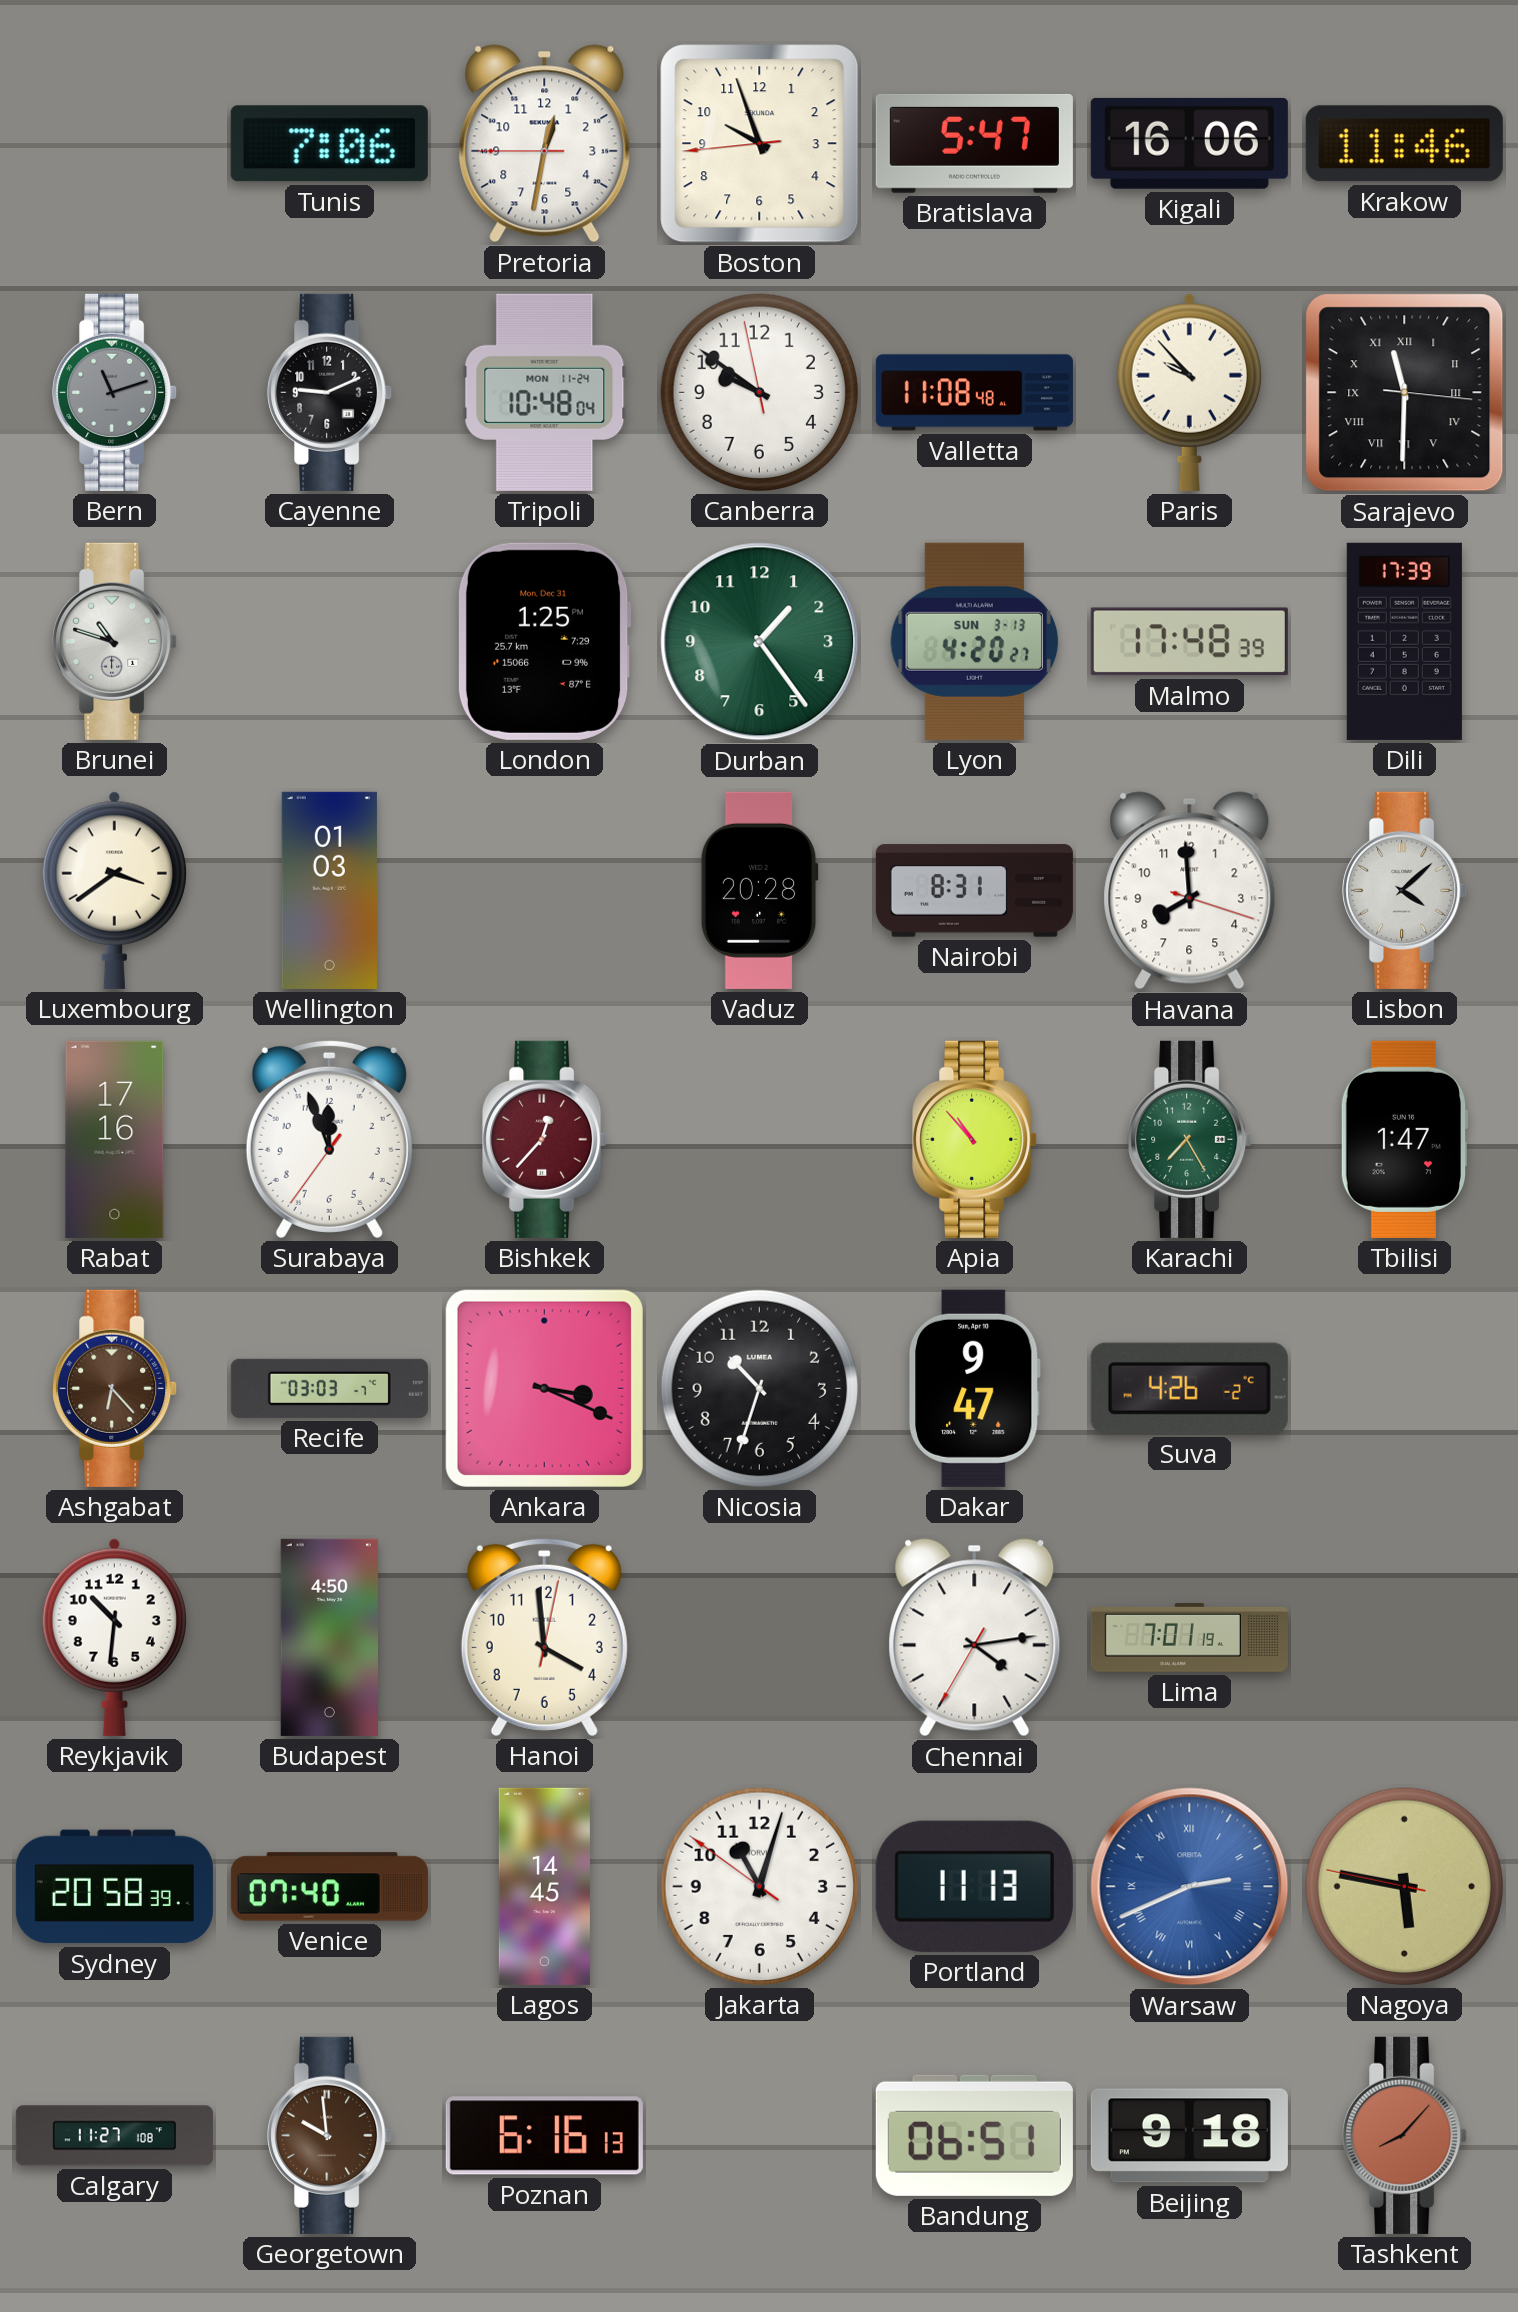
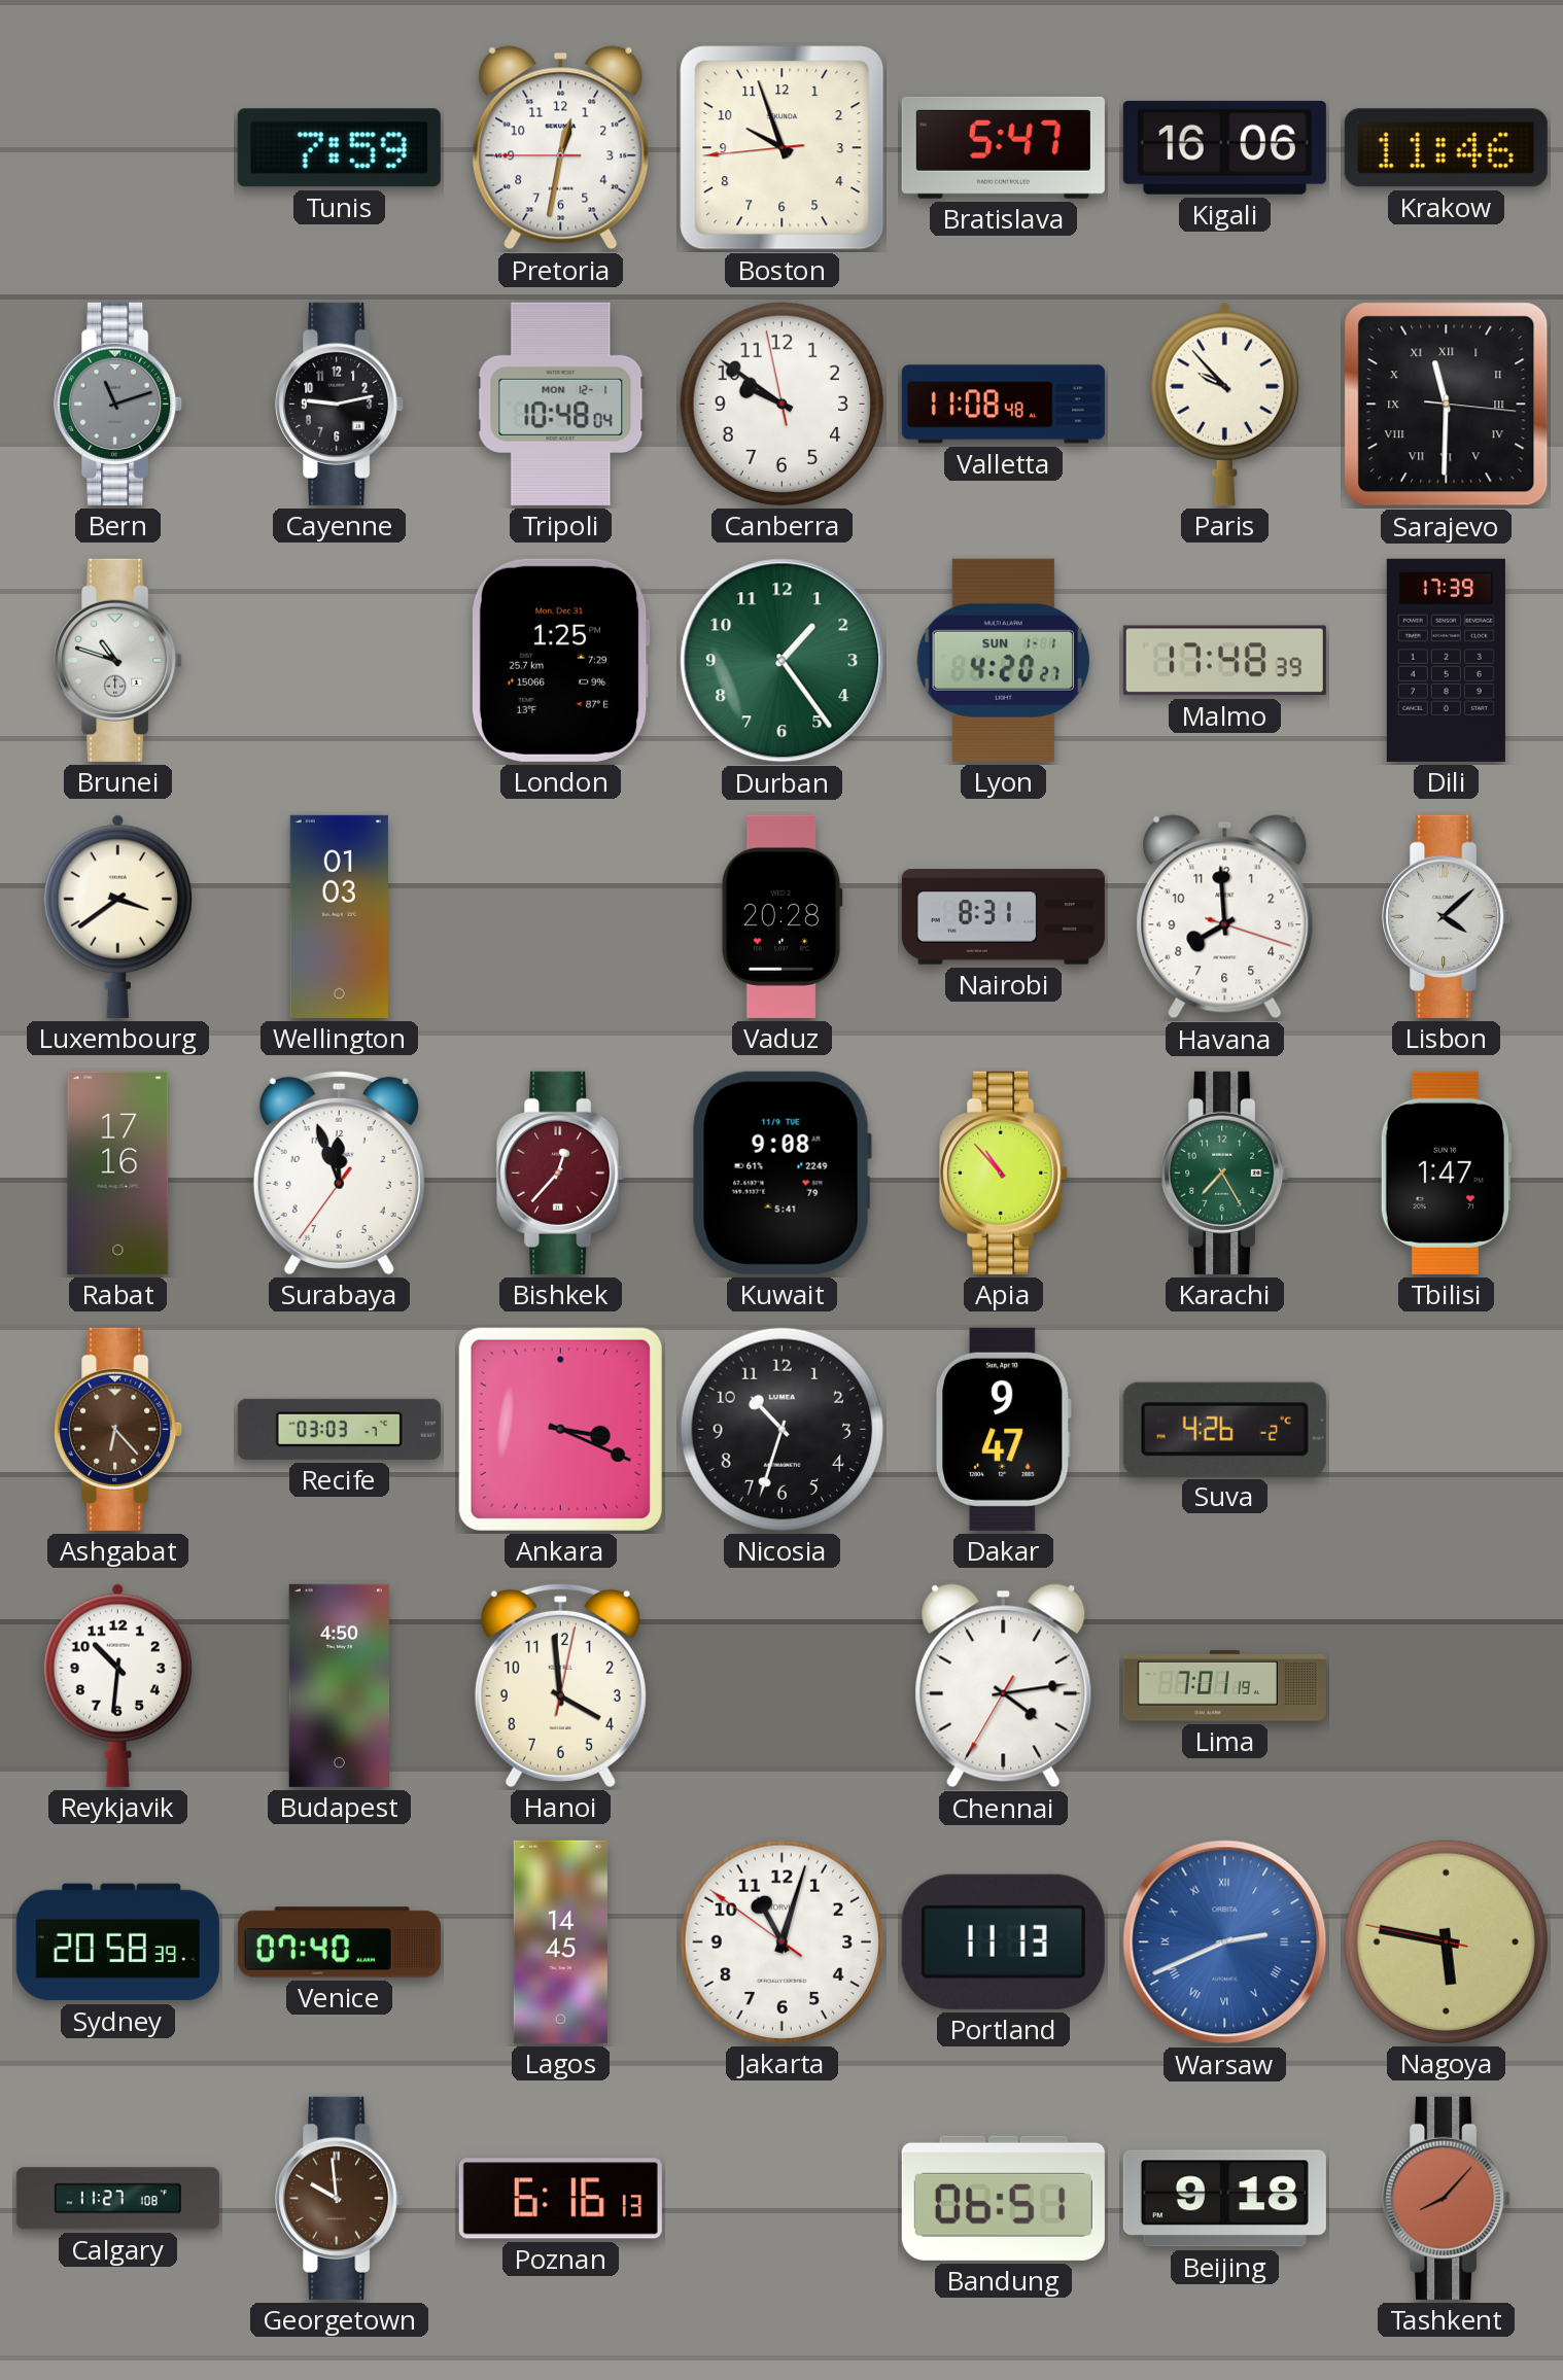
Tunis: 7:06 -> 7:59 (339, 148)
Cayenne: 9:11 -> 9:13 (340, 404)
Tripoli date: MON 11-24 -> MON 12-1 (561, 404)
Lyon date: SUN 3-13 -> SUN 1-1 (1004, 660)
Kuwait: none -> 9:08 (781, 1172)
